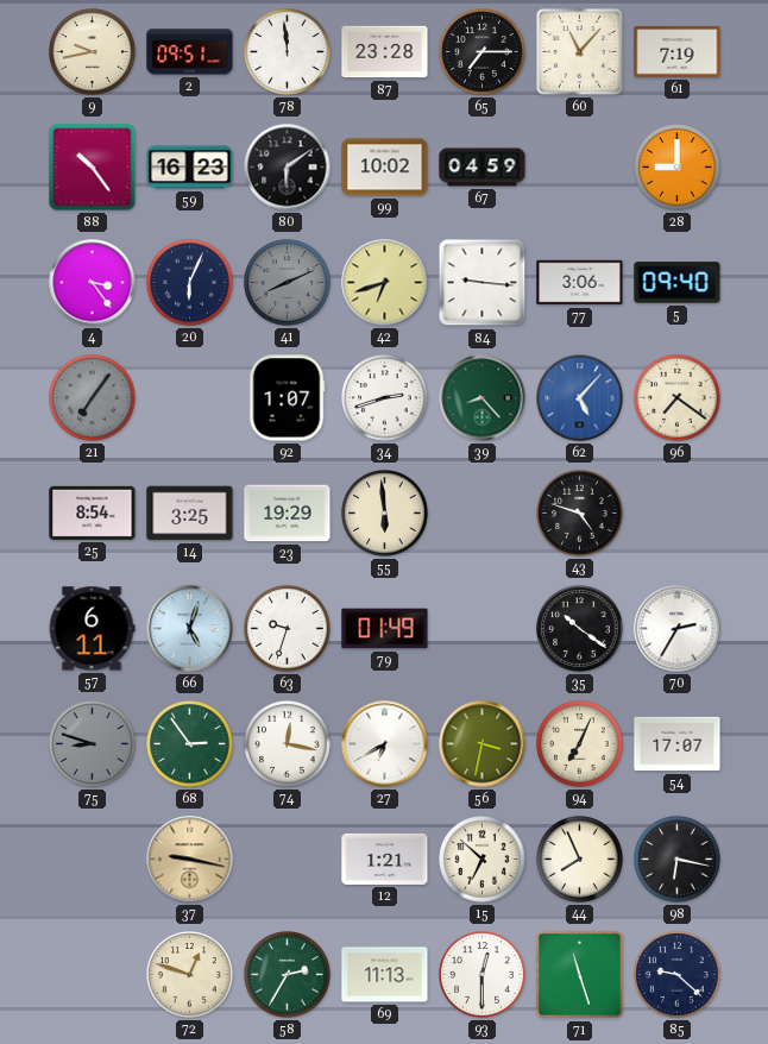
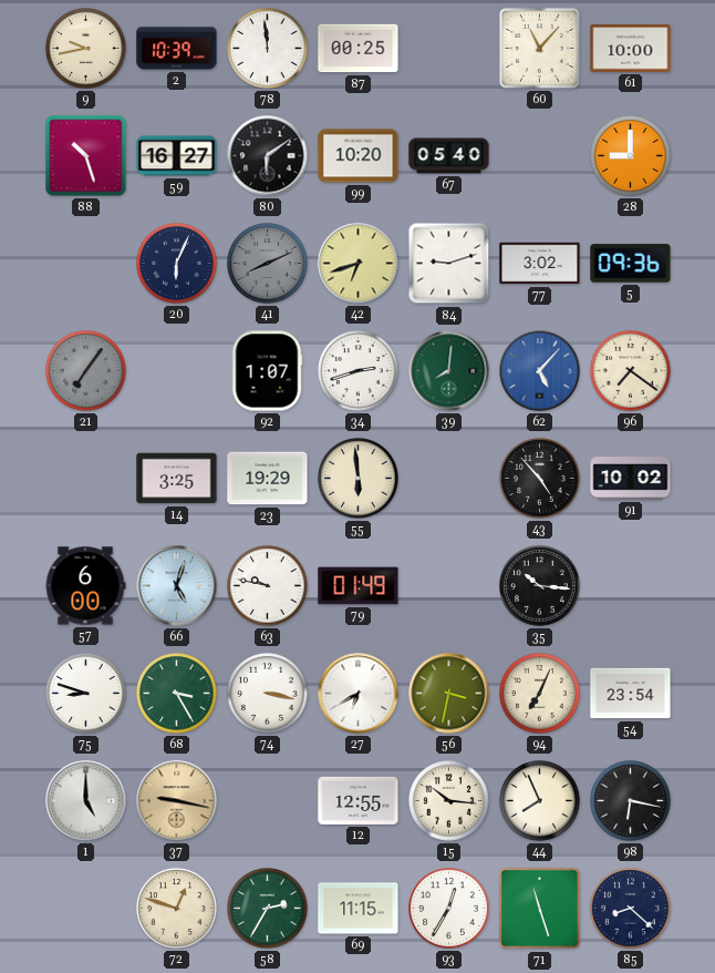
2: 09:51 -> 10:39 (177, 49)
87: 23:28 -> 00:25 (359, 49)
65: 7:15 -> none (483, 52)
61: 7:19 -> 10:00 (631, 49)
88: 10:24 -> 10:27 (86, 156)
59: 16:23 -> 16:27 (177, 156)
99: 10:02 -> 10:20 (359, 156)
67: 04:59 -> 05:40 (449, 156)
4: 3:24 -> none (93, 283)
84: 9:16 -> 9:12 (449, 264)
77: 3:06 -> 3:02 (540, 264)
5: 09:40 -> 09:36 (631, 264)
39: 8:23 -> 8:01 (449, 371)
25: 8:54 -> none (93, 512)
43: 4:48 -> 4:53 (540, 479)
91: none -> 10:02 (631, 479)
57: 6:11 -> 6:00 (85, 586)
63: 9:33 -> 9:47 (268, 586)
35: 10:21 -> 10:16 (540, 586)
70: 2:35 -> none (678, 629)
75 dial: grey -> white (86, 694)
68: 2:54 -> 3:25 (177, 694)
74: 12:17 -> 3:17 (268, 694)
54: 17:07 -> 23:54 (631, 694)
1: none -> 5:00 (86, 801)
12: 1:21 -> 12:55 (359, 800)
15: 6:52 -> 10:16 (449, 801)
69: 11:13 -> 11:15 (359, 909)
93: 12:30 -> 12:35 (449, 909)
85: 9:22 -> 8:22 (631, 909)
